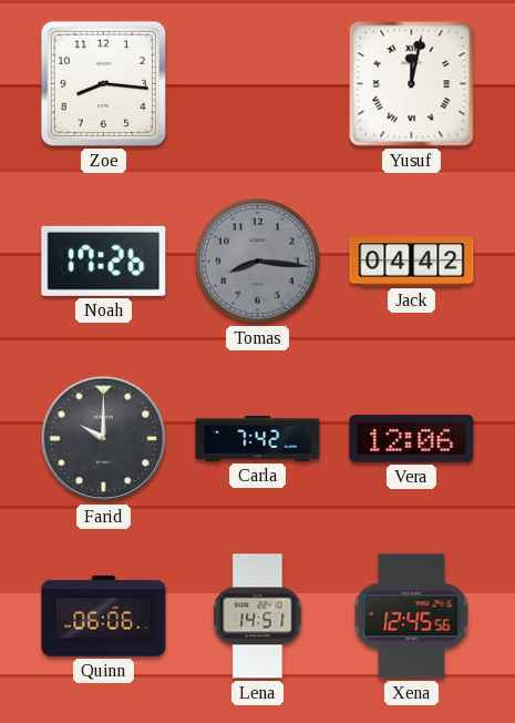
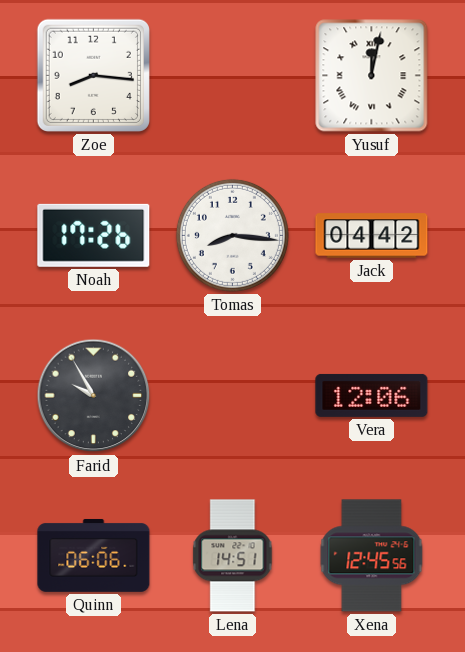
Tomas dial: grey -> white (232, 235)
Farid: 10:00 -> 9:55 (94, 396)
Carla: 7:42 -> none (258, 438)
